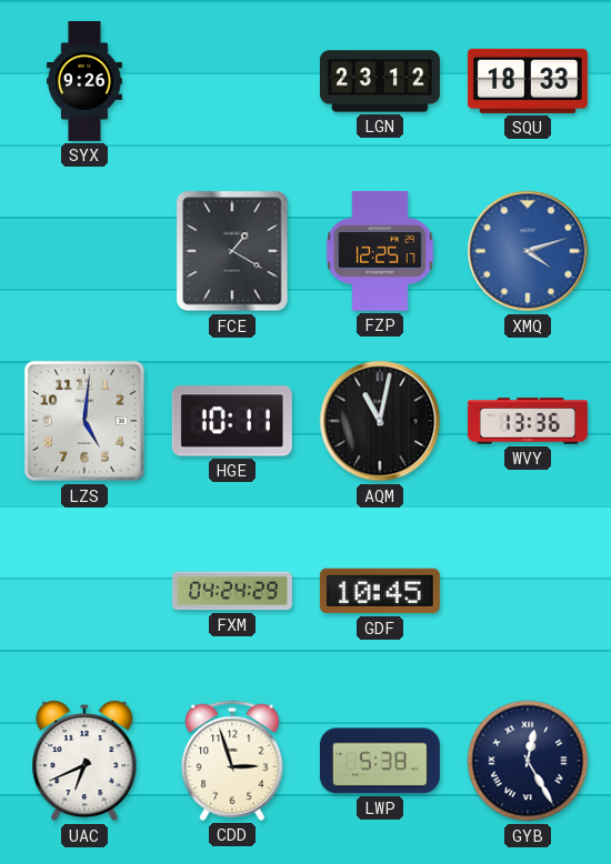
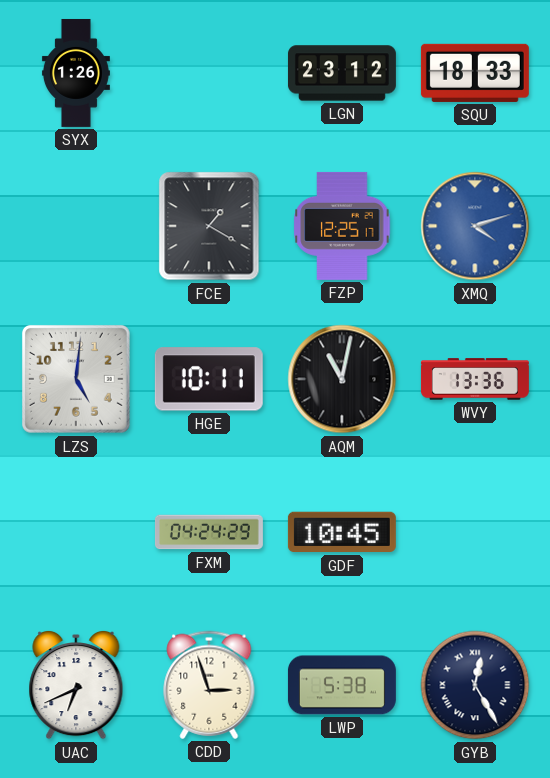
SYX: 9:26 -> 1:26 (76, 73)
